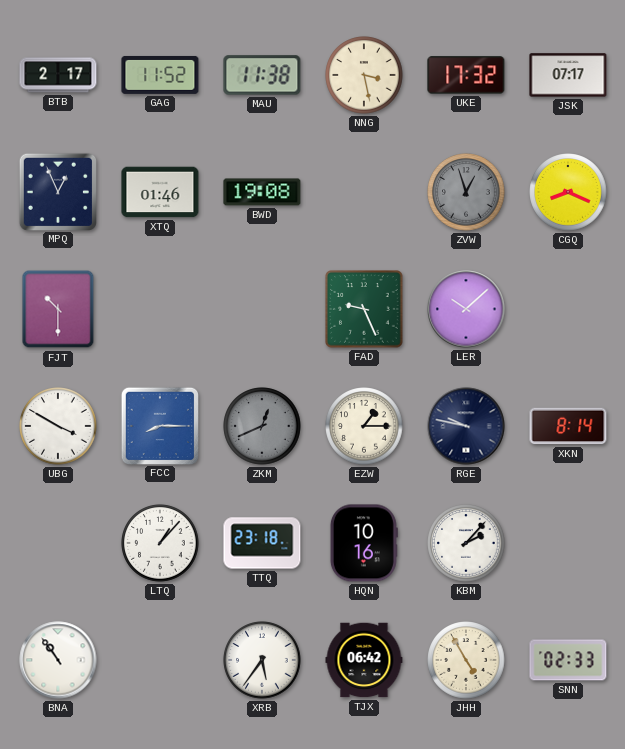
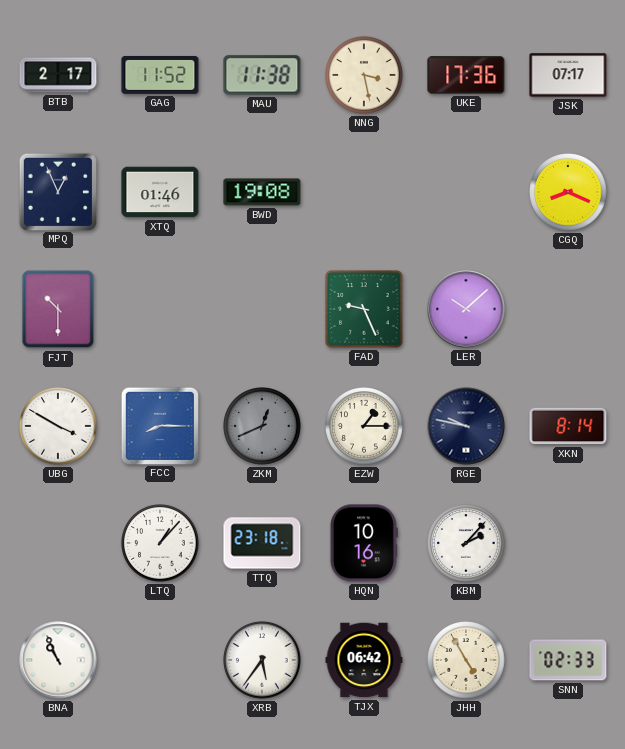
UKE: 17:32 -> 17:36 (466, 75)
ZVW: 12:57 -> none (466, 192)
BNA: 10:54 -> 10:56 (58, 660)
